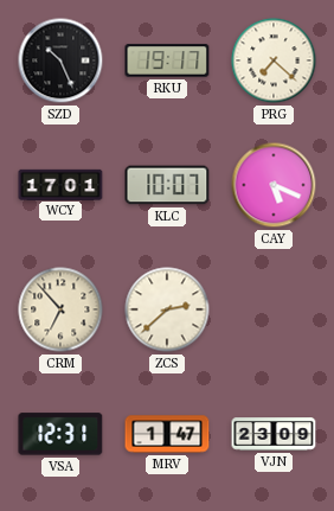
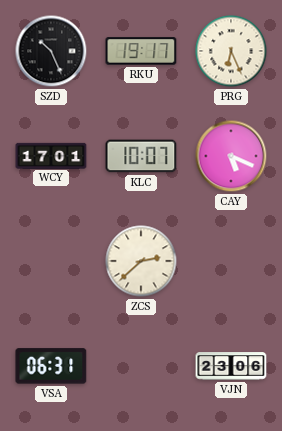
PRG: 7:22 -> 6:26 (231, 51)
CRM: 6:53 -> none (60, 309)
VSA: 12:31 -> 06:31 (51, 366)
MRV: 1:47 -> none (167, 434)
VJN: 23:09 -> 23:06 (231, 366)
